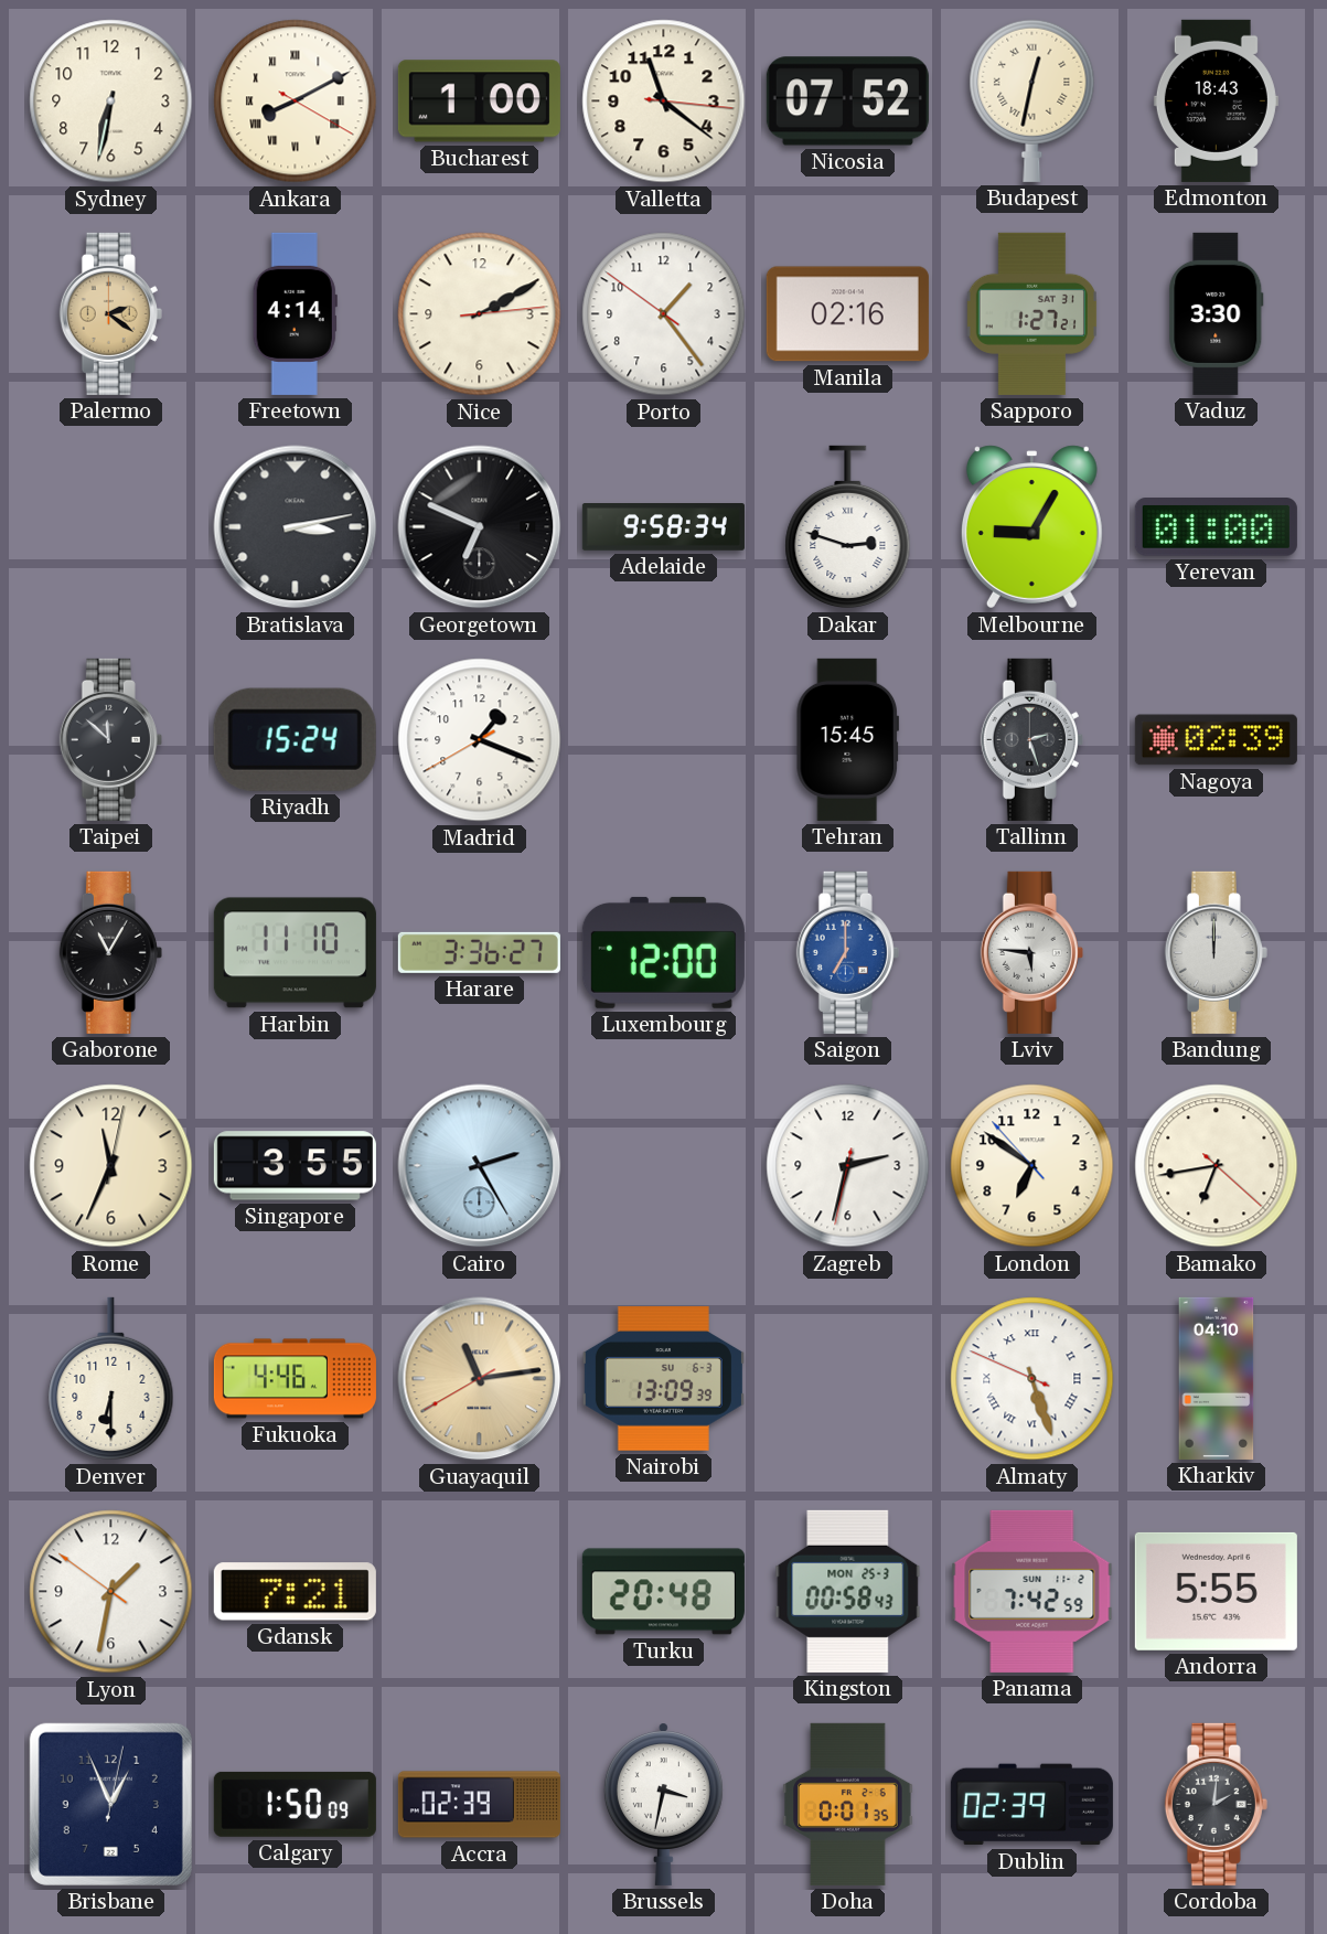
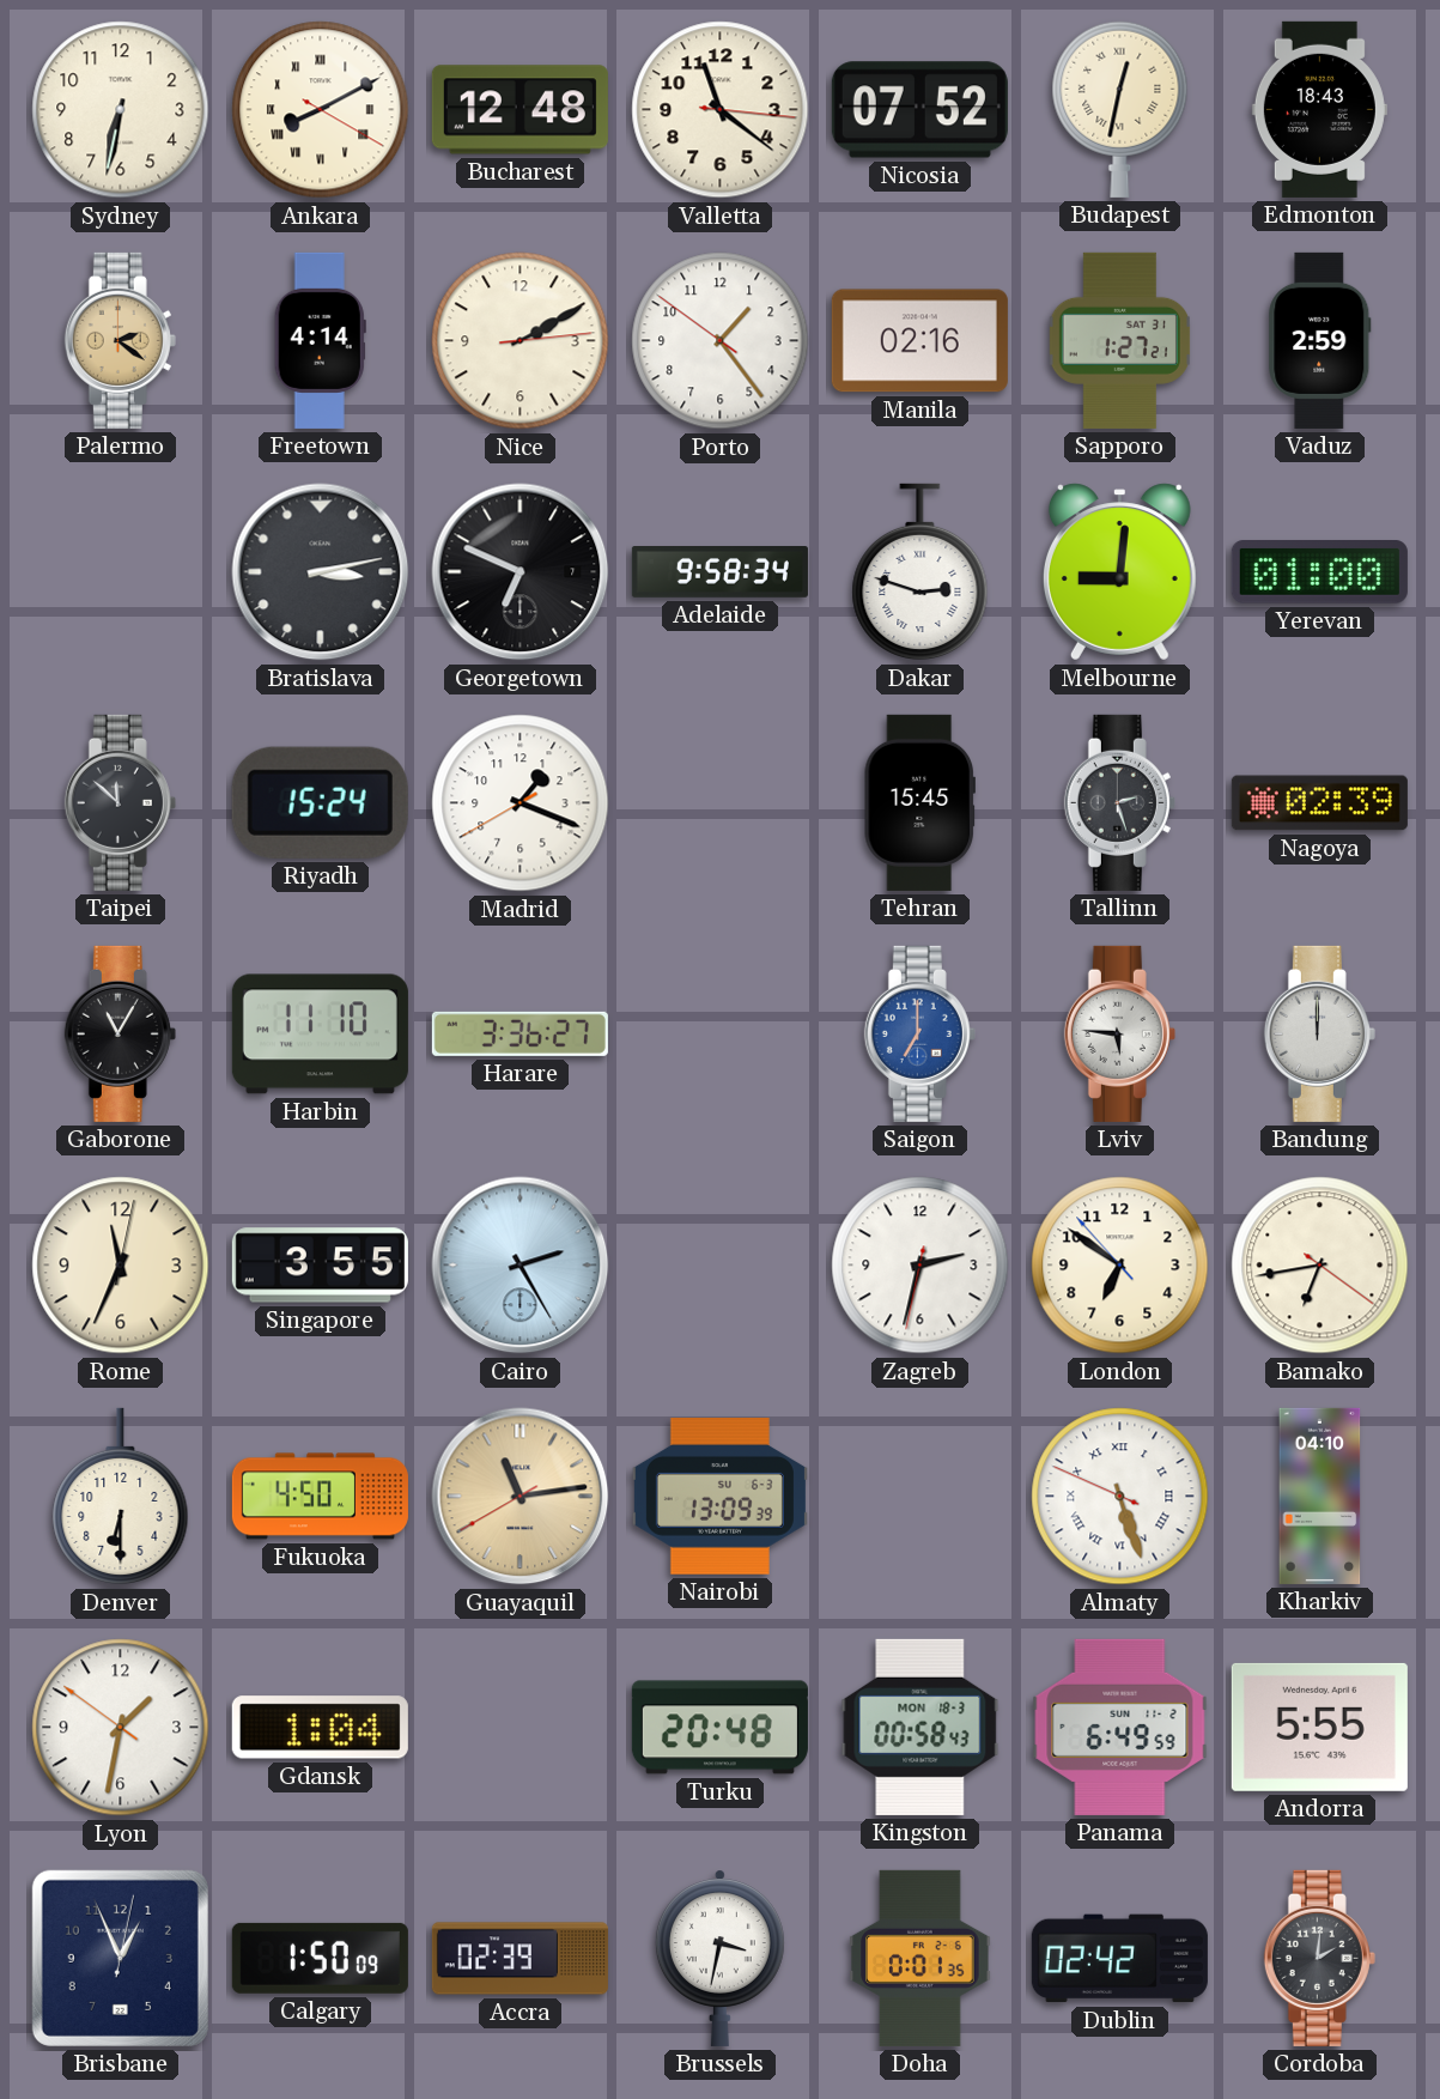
Bucharest: 1:00 -> 12:48 (520, 110)
Vaduz: 3:30 -> 2:59 (1320, 340)
Melbourne: 9:05 -> 9:01 (1119, 572)
Luxembourg: 12:00 -> none (663, 952)
Bamako: 6:43:22 -> 6:43:21 (1320, 1266)
Fukuoka: 4:46 -> 4:50 (320, 1497)
Gdansk: 7:21 -> 1:04 (320, 1728)
Kingston date: MON 25-3 -> MON 18-3 (920, 1727)
Panama: 7:42 -> 6:49 (1120, 1727)
Dublin: 02:39 -> 02:42 (1119, 1959)
